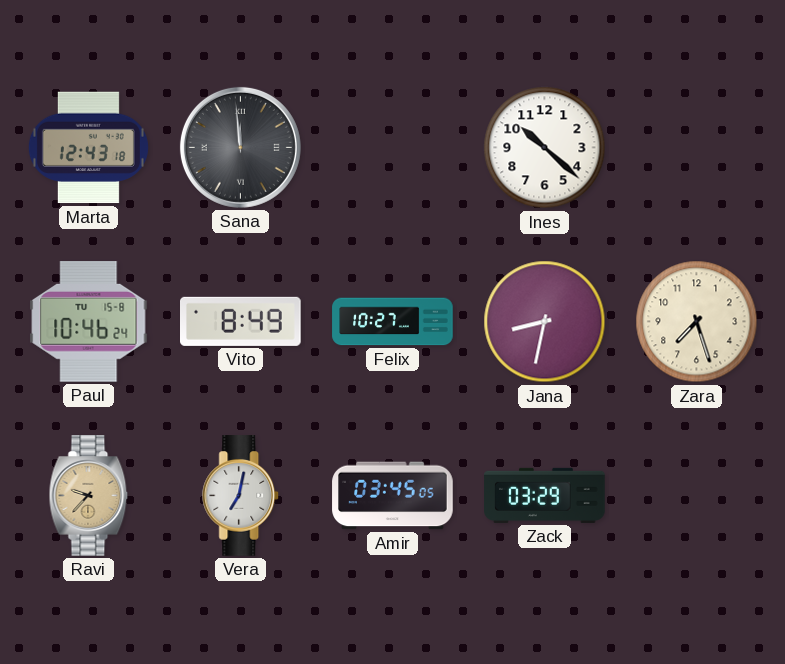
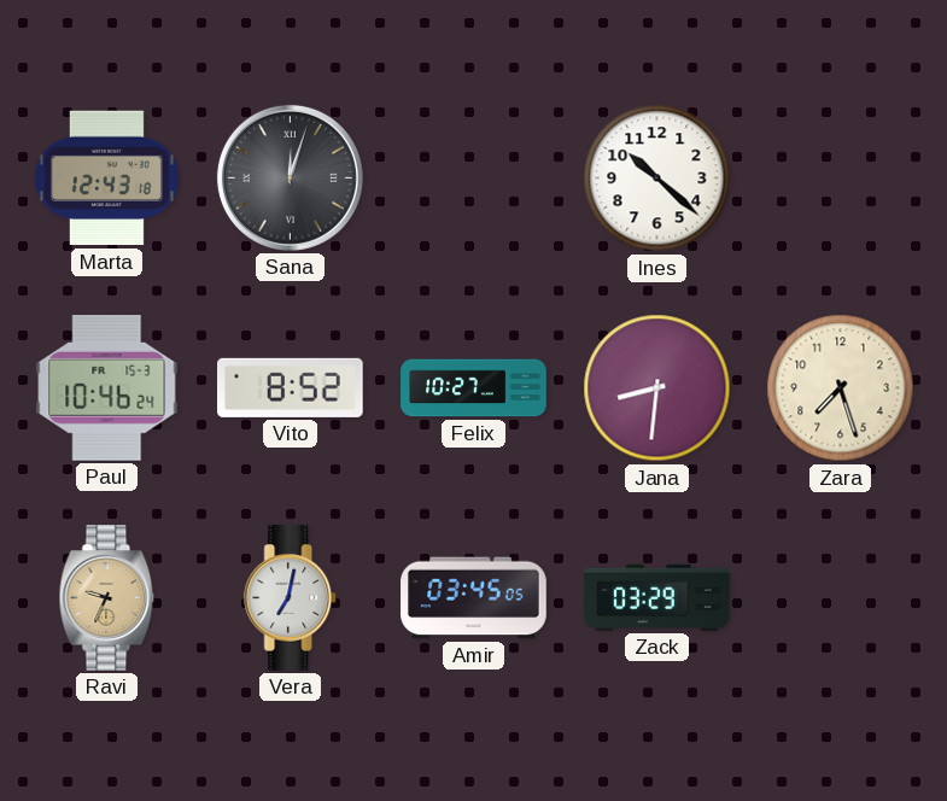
Sana: 11:59 -> 12:03 (290, 177)
Paul date: TU 15-8 -> FR 15-3 (107, 388)
Vito: 8:49 -> 8:52 (291, 387)
Jana: 8:32 -> 8:31 (657, 388)
Ravi: 9:37 -> 9:34 (107, 598)
